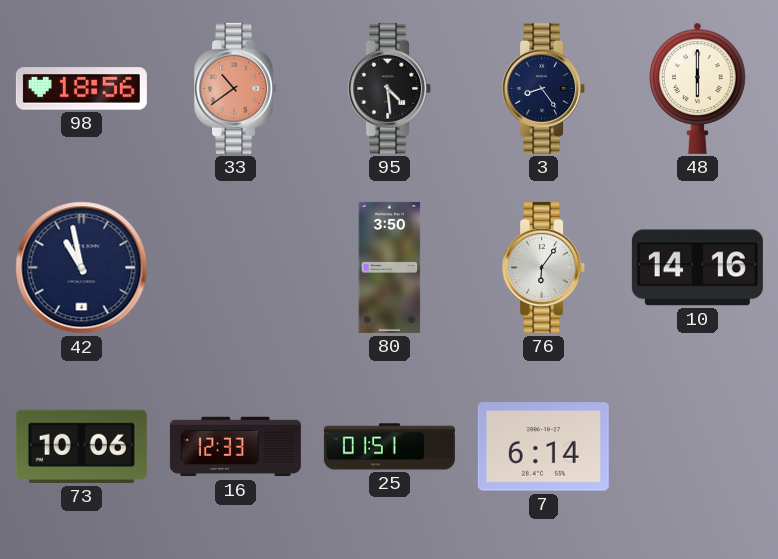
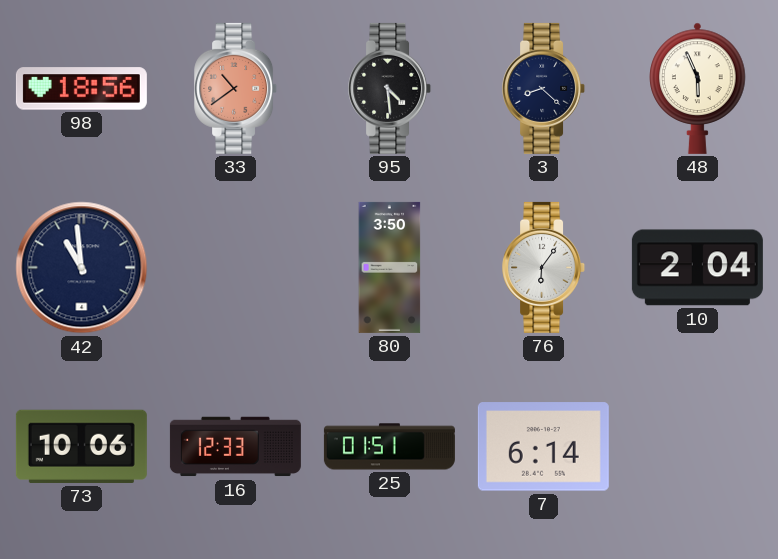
3: 8:24 -> 8:22 (544, 88)
48: 6:00 -> 5:56 (698, 88)
42: 10:58 -> 10:59 (82, 268)
10: 14:16 -> 2:04 (697, 268)
